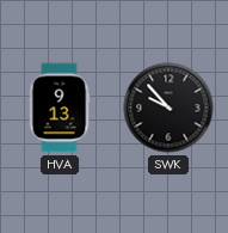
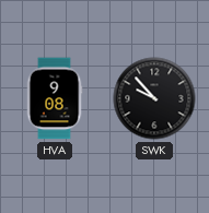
HVA: 9:13 -> 9:08 (55, 98)
